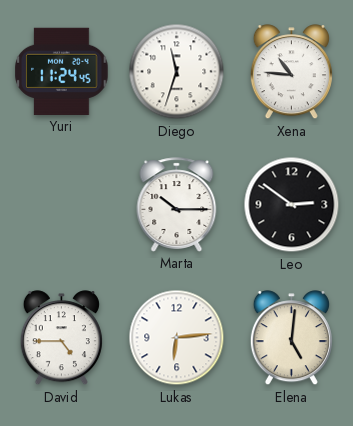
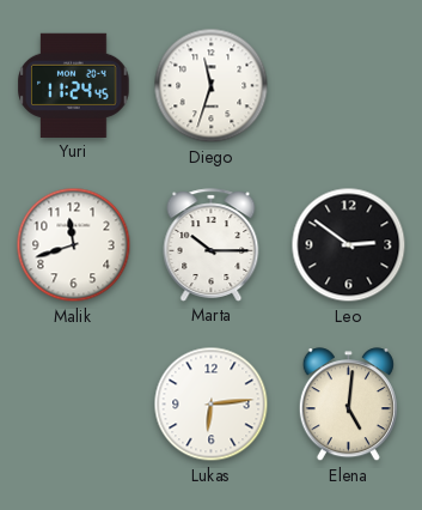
Xena: 10:46 -> none (291, 72)
Malik: none -> 11:42 (74, 245)
David: 4:45 -> none (61, 338)
